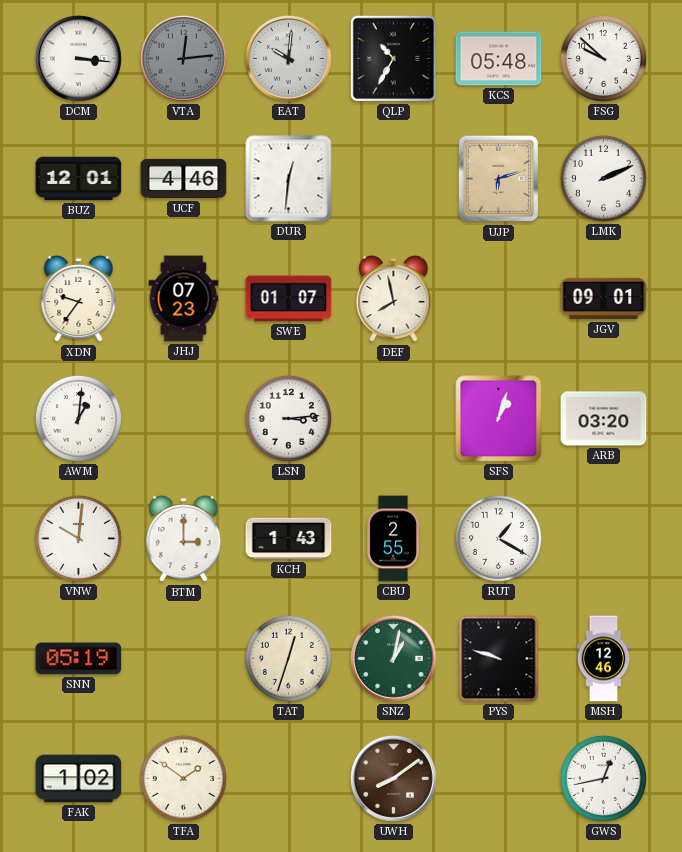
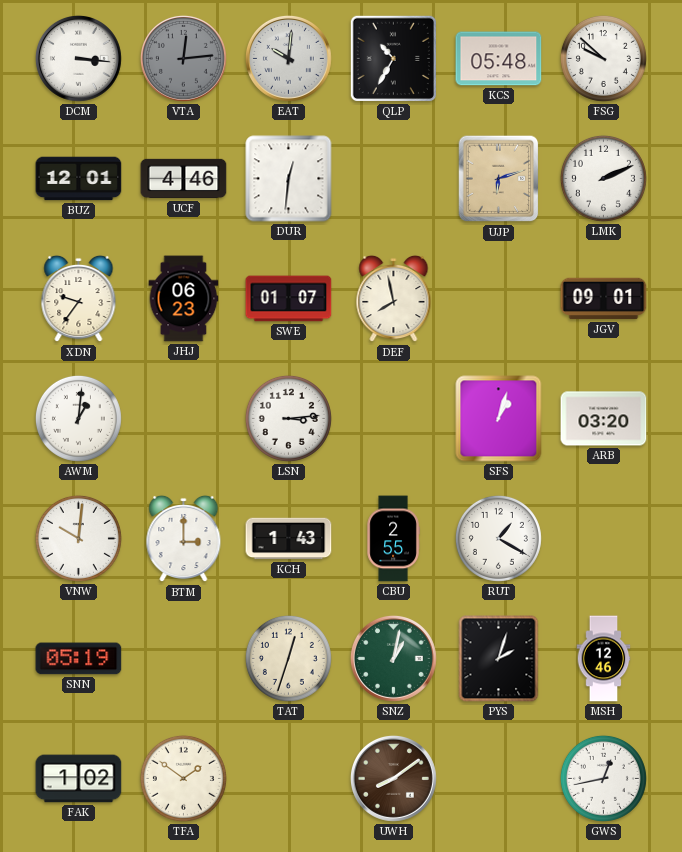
JHJ: 07:23 -> 06:23 (184, 299)
PYS: 9:48 -> 2:03 (499, 659)
